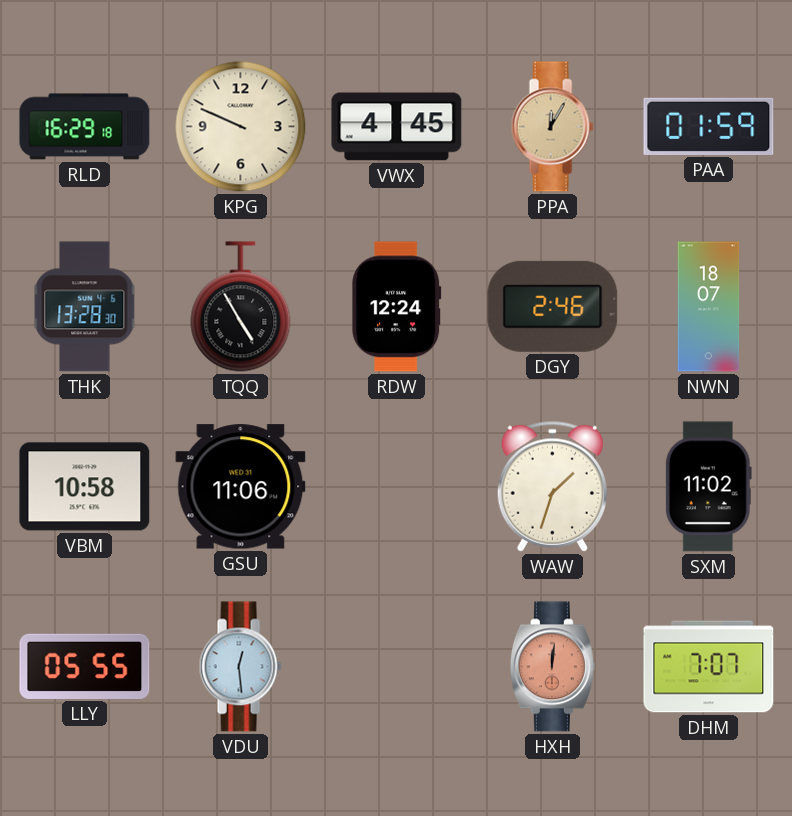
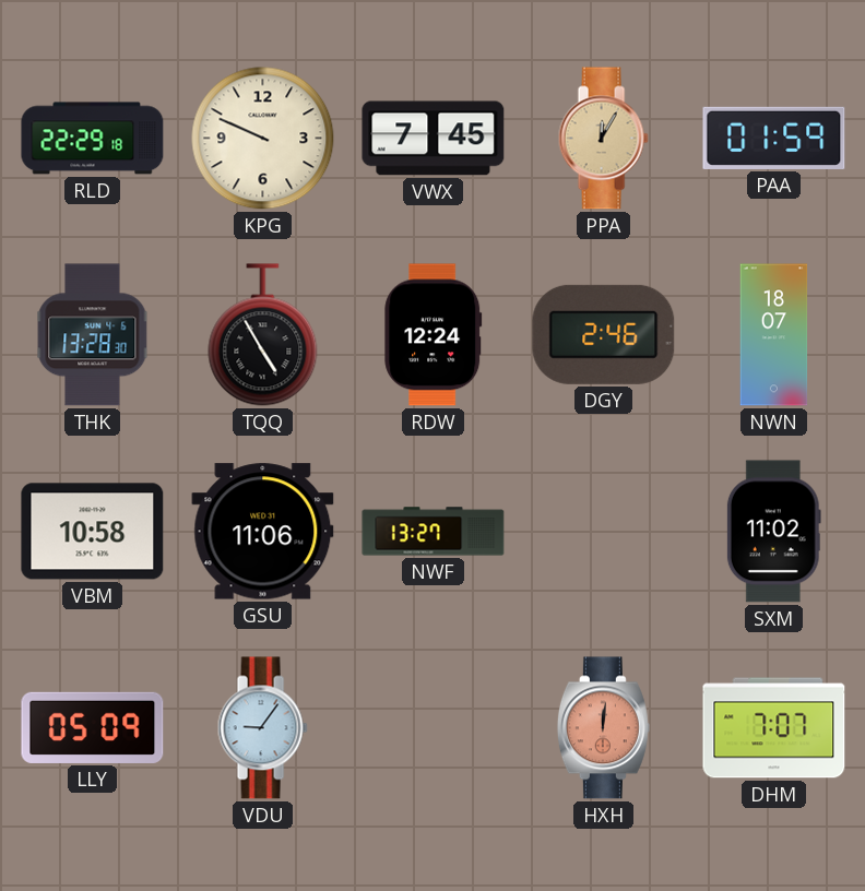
RLD: 16:29 -> 22:29 (93, 139)
VWX: 4:45 -> 7:45 (434, 139)
NWF: none -> 13:27 (434, 532)
WAW: 1:33 -> none (552, 486)
LLY: 05:55 -> 05:09 (93, 727)
VDU: 12:29 -> 9:06 (262, 728)
